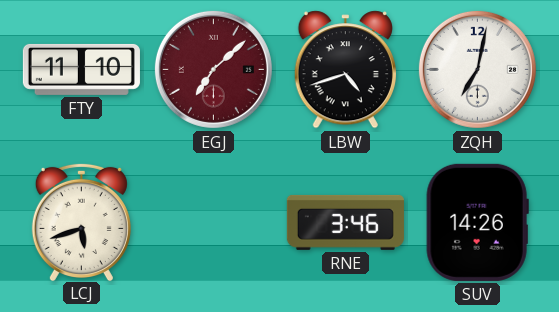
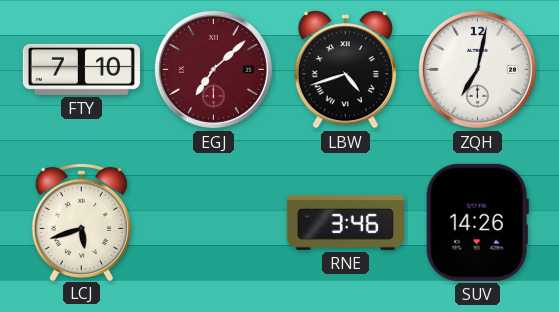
FTY: 11:10 -> 7:10 (81, 69)
